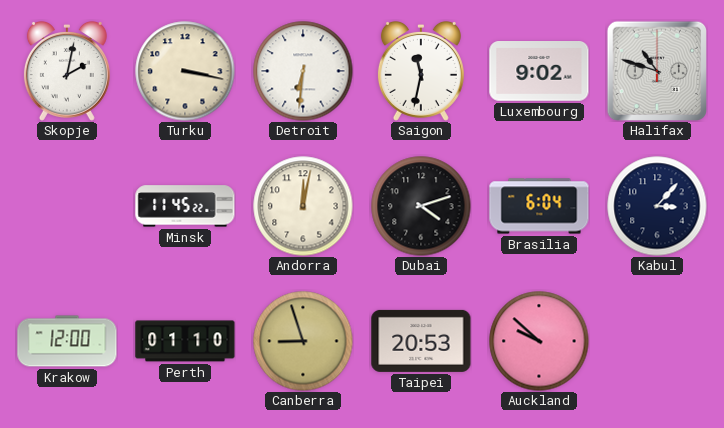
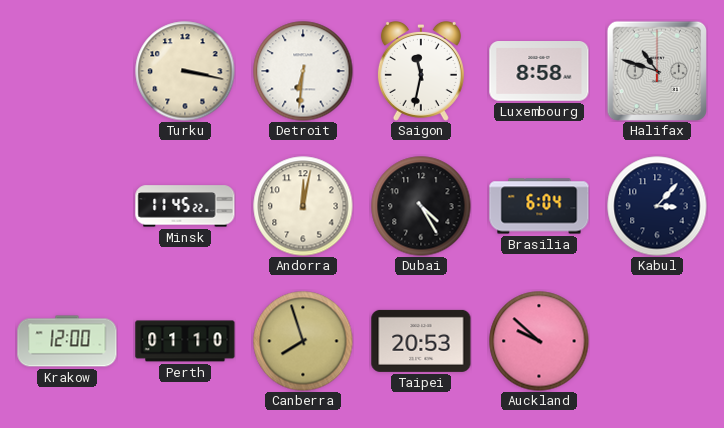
Skopje: 2:02 -> none (67, 71)
Luxembourg: 9:02 -> 8:58 (539, 72)
Dubai: 4:12 -> 4:25 (421, 206)
Canberra: 8:57 -> 7:57 (303, 341)
